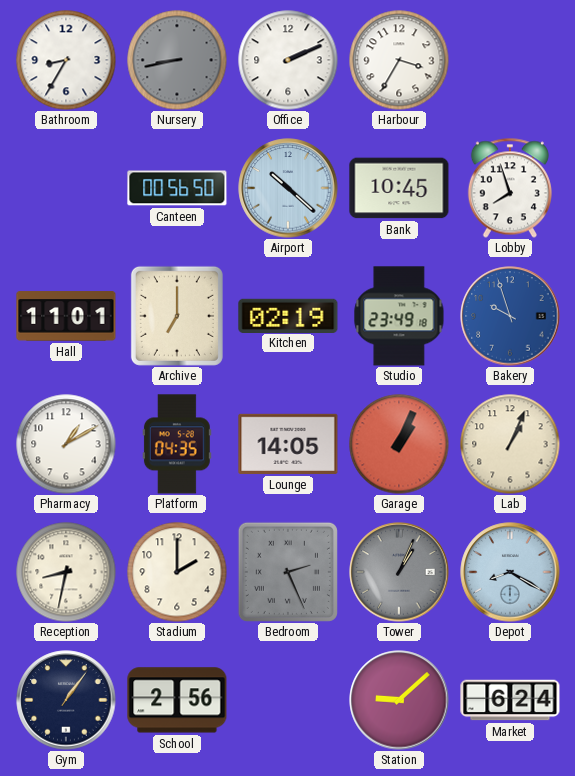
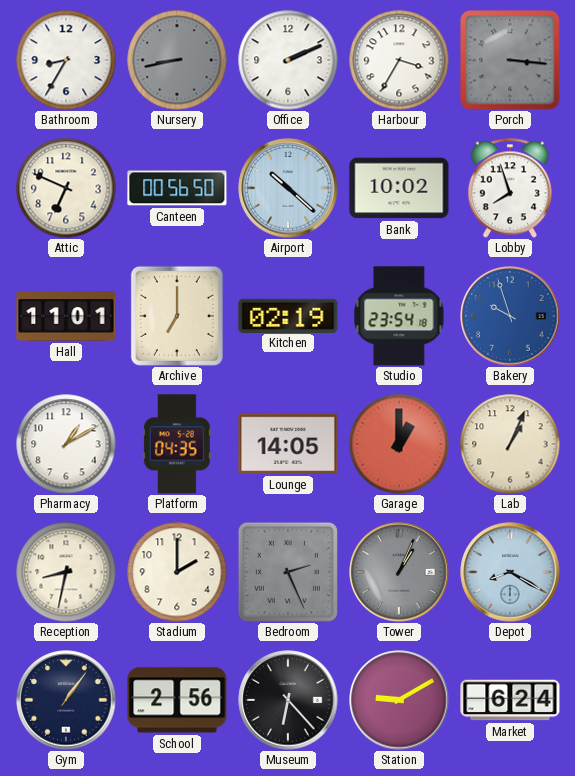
Porch: none -> 3:16 (510, 60)
Attic: none -> 6:49 (66, 188)
Bank: 10:45 -> 10:02 (399, 188)
Studio: 23:49 -> 23:54 (399, 316)
Garage: 1:04 -> 1:00 (399, 444)
Museum: none -> 6:23 (288, 700)
Station: 9:08 -> 9:10 (399, 700)
